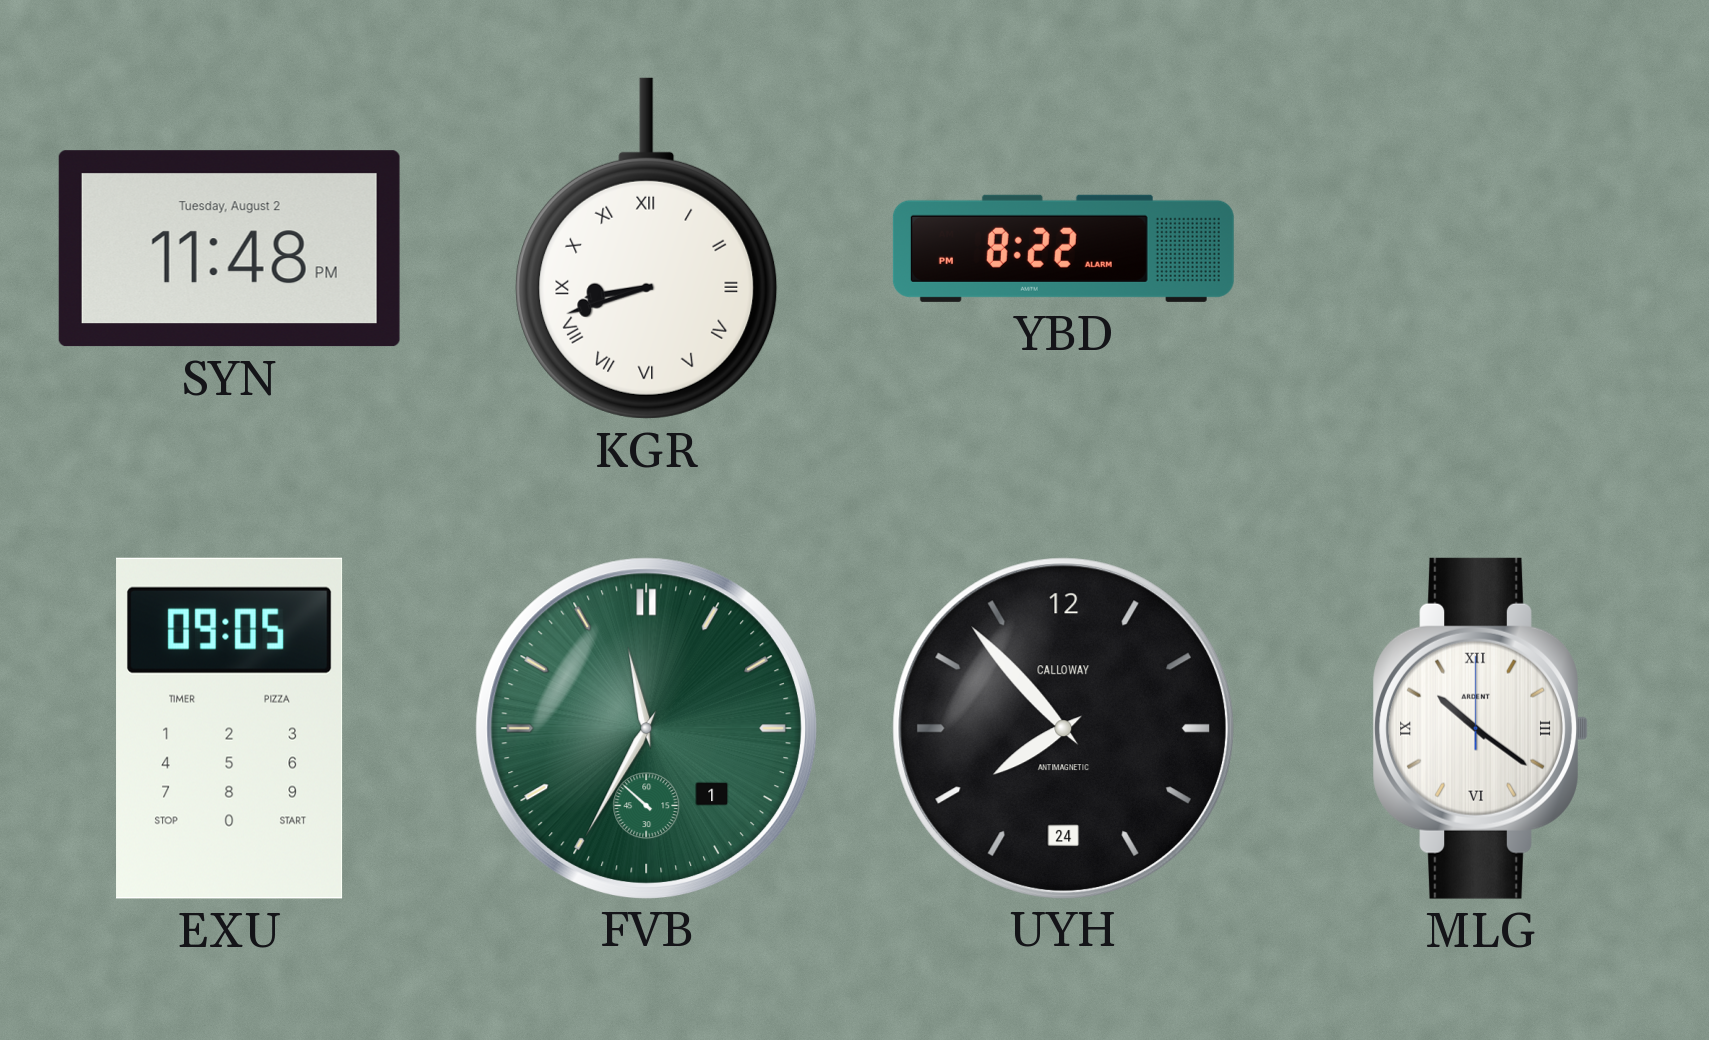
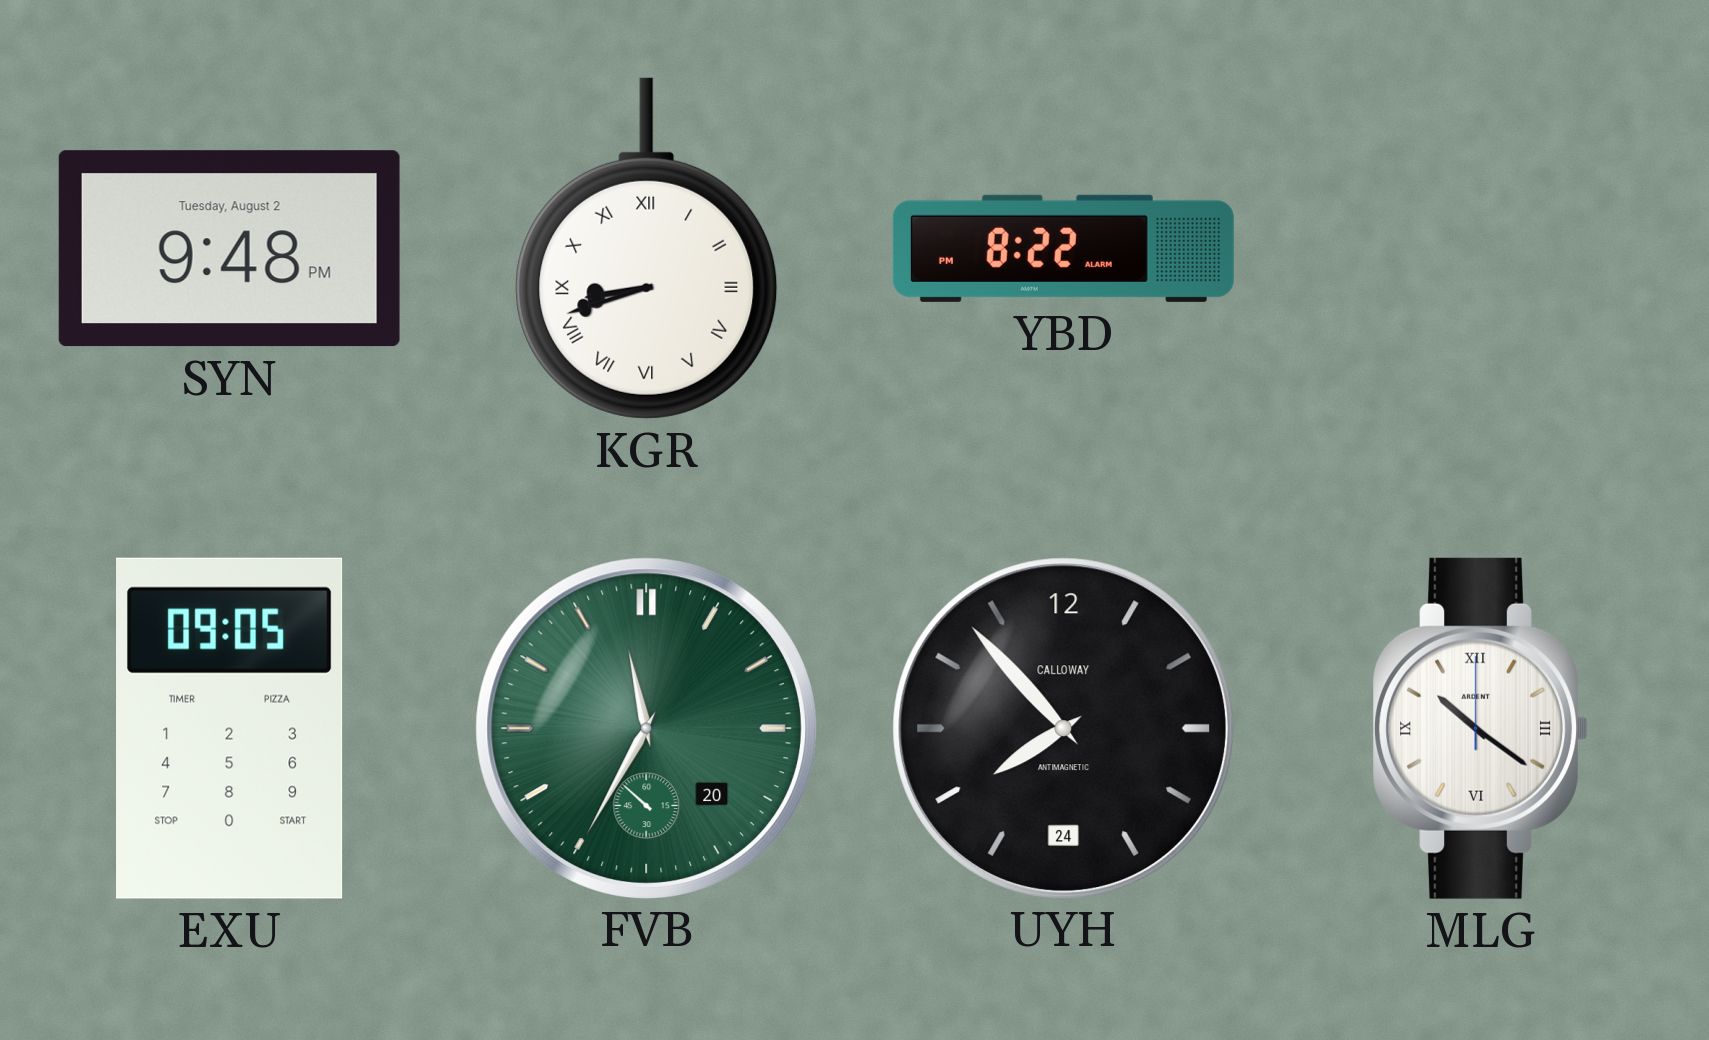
SYN: 11:48 -> 9:48 (229, 249)
FVB date: 1 -> 20 (646, 728)
